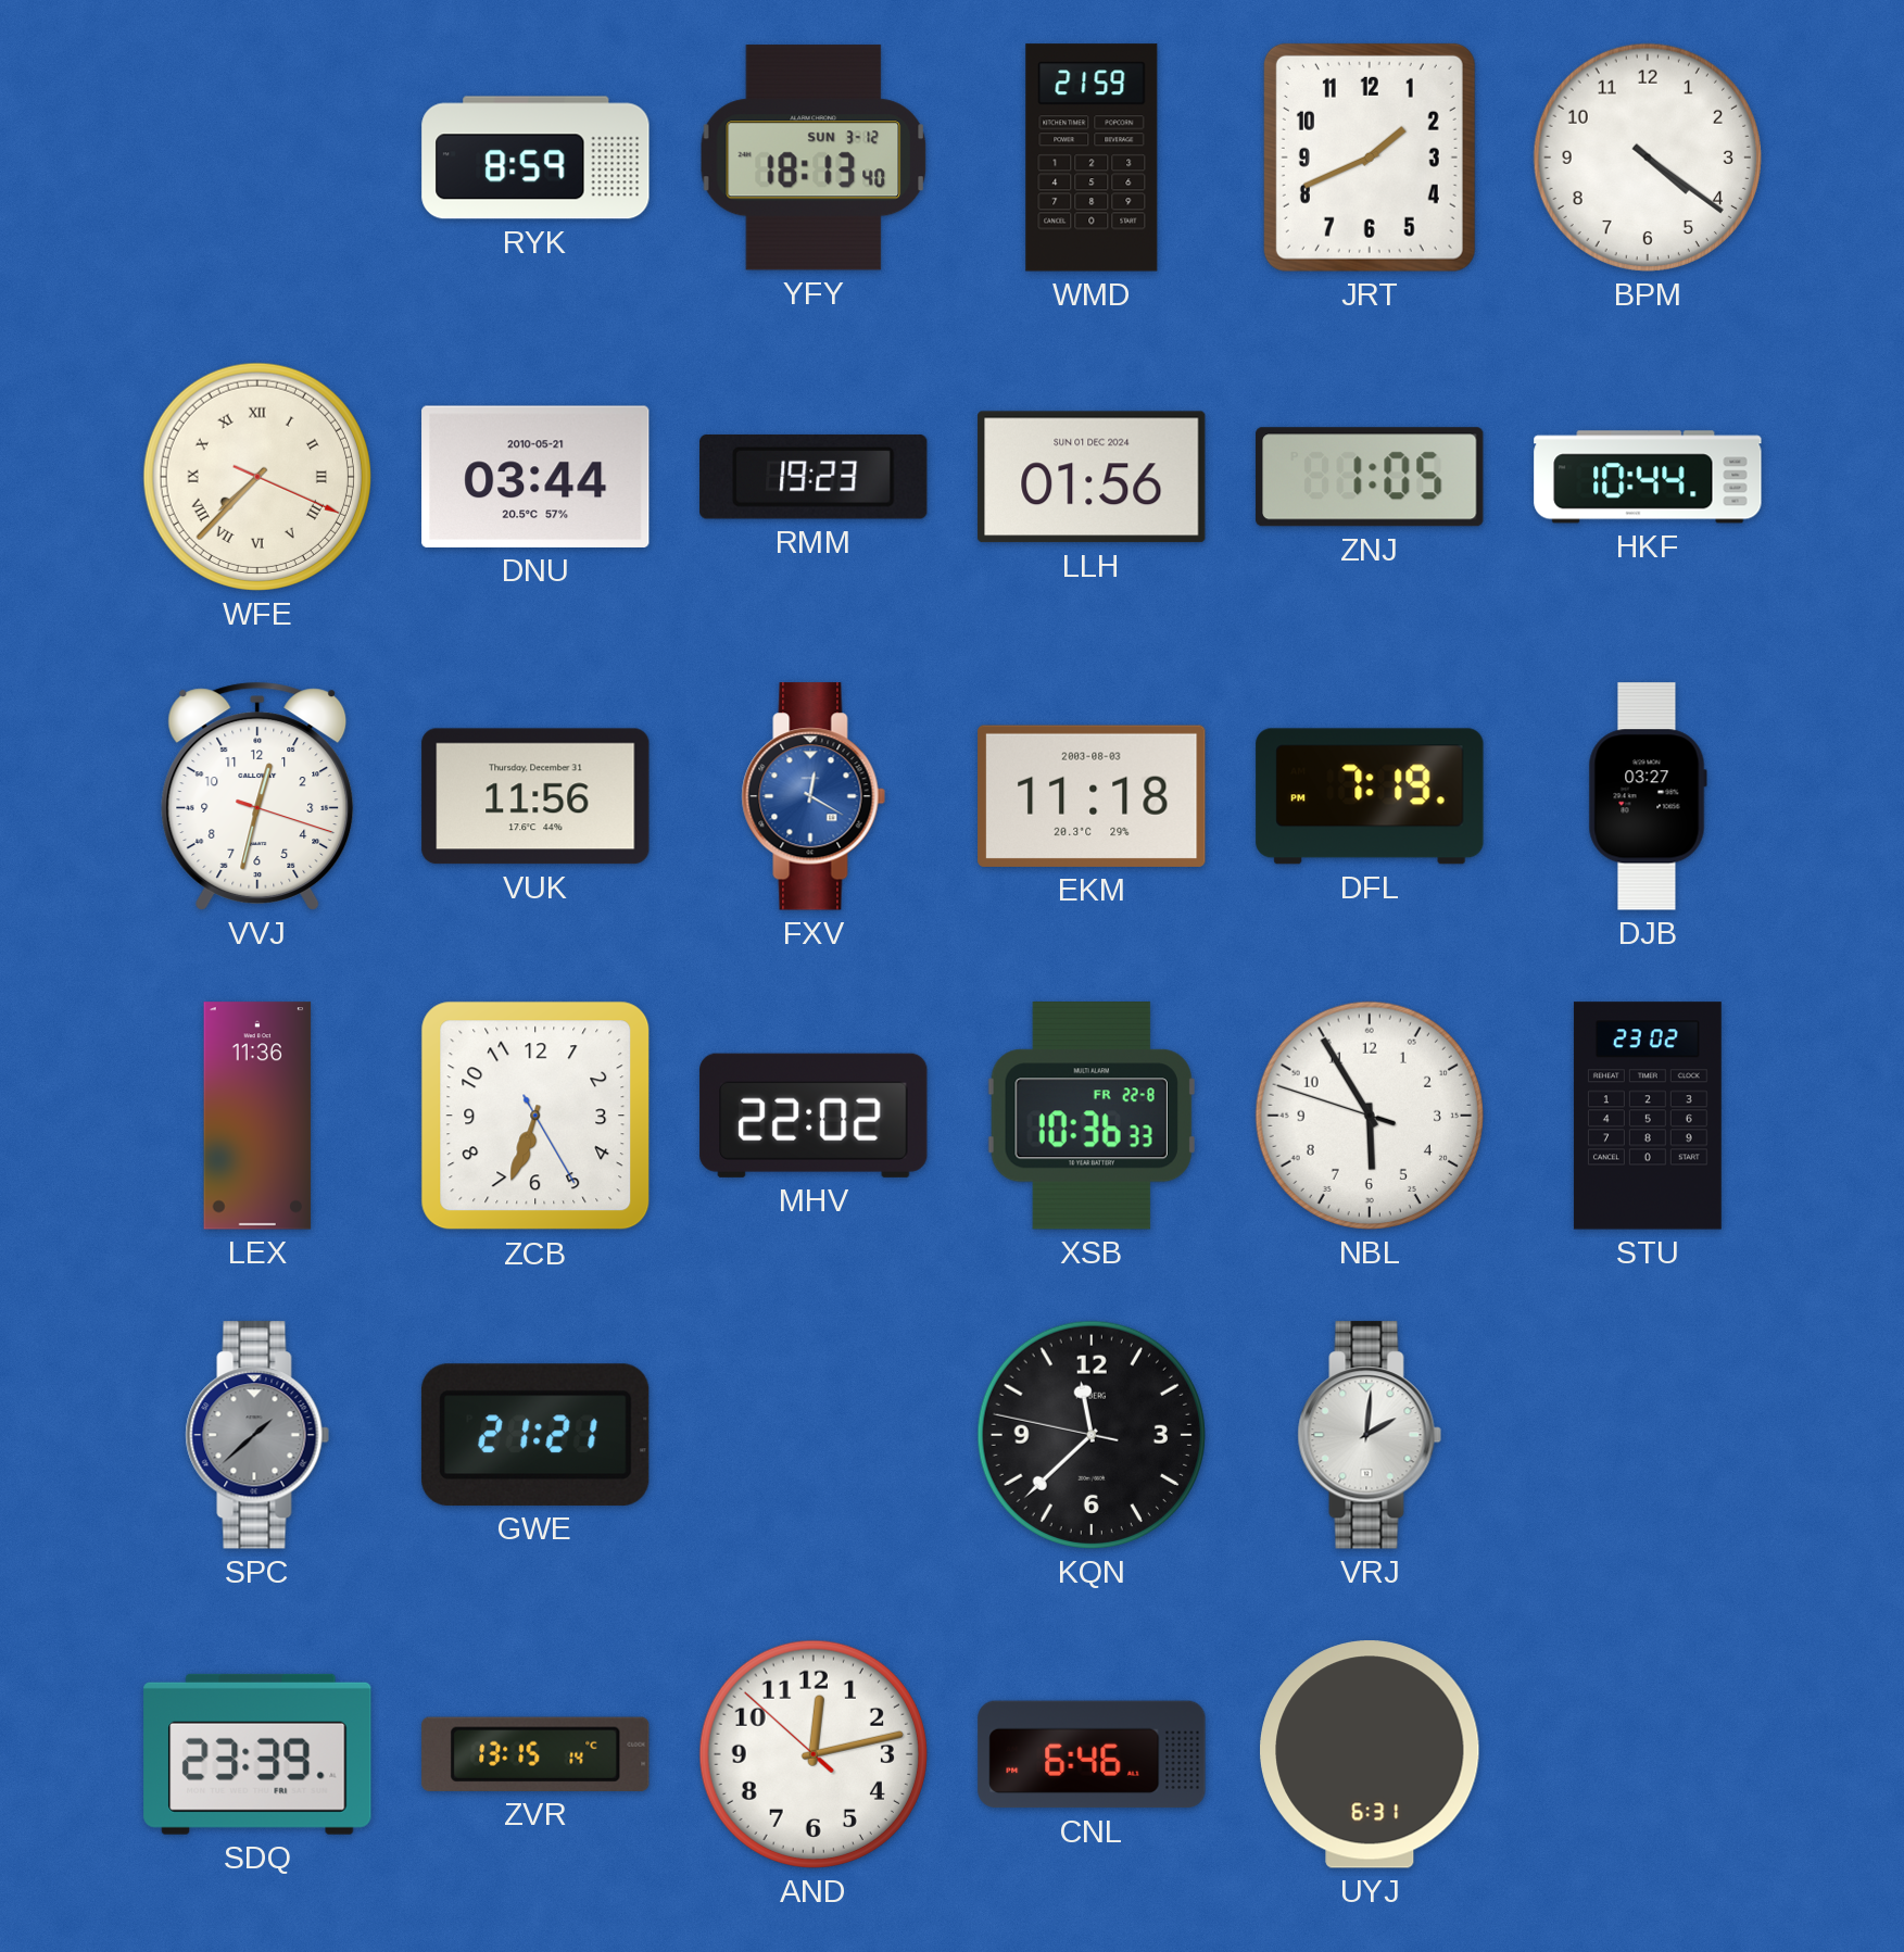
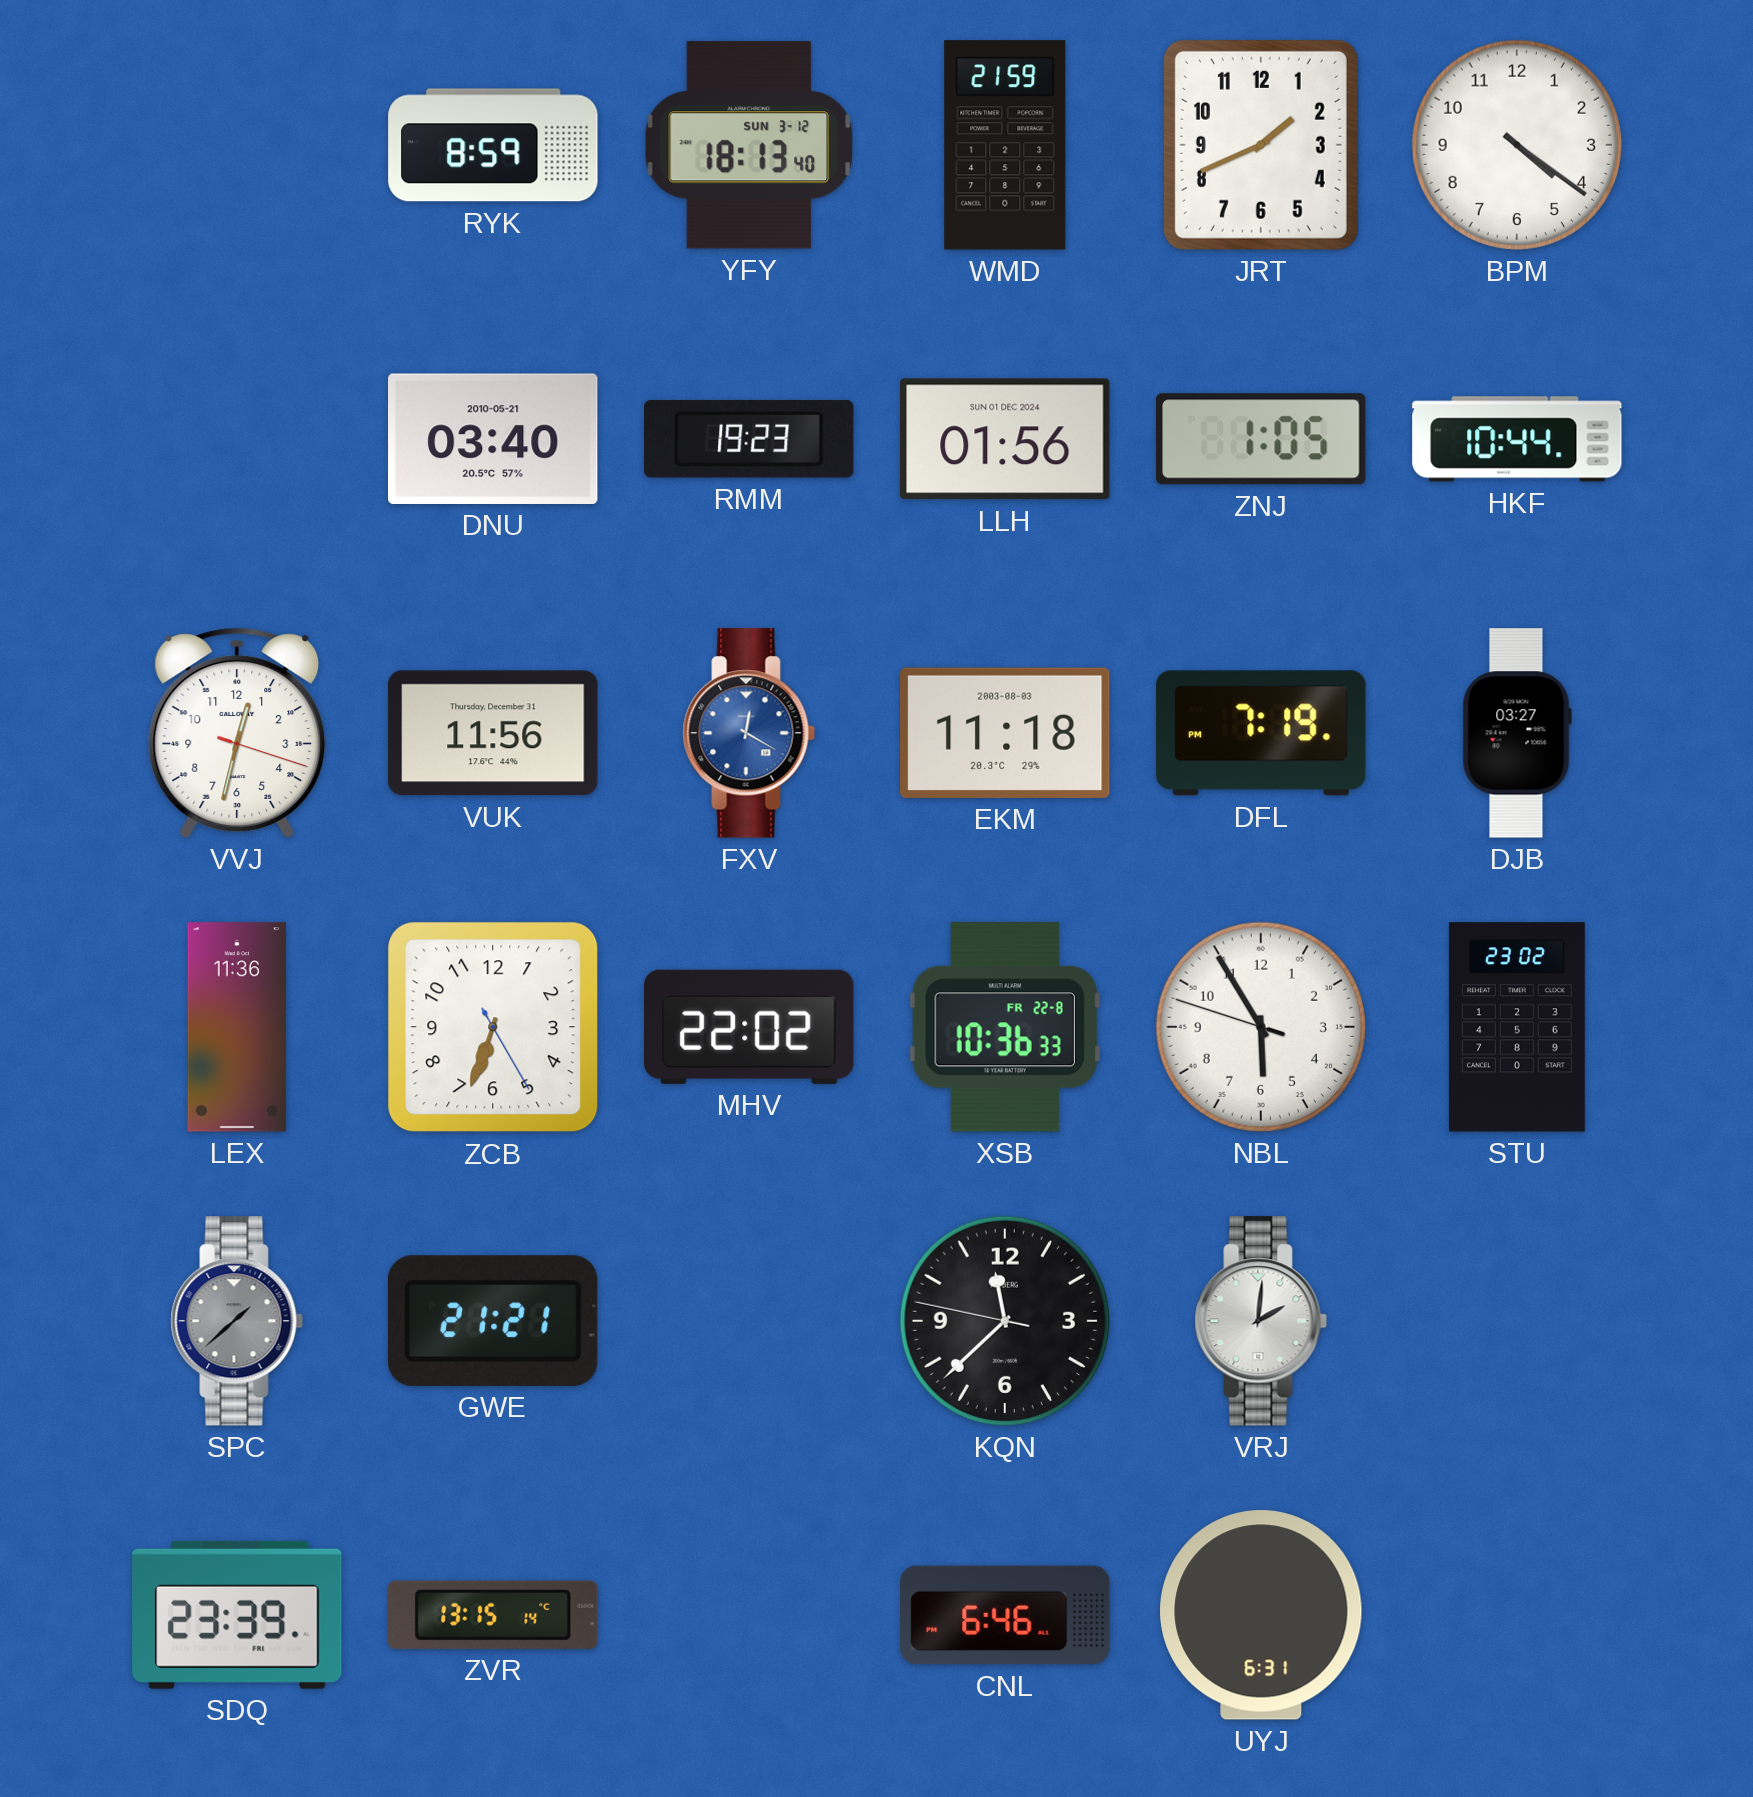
WFE: 7:37 -> none (257, 477)
DNU: 03:44 -> 03:40 (493, 439)
AND: 12:12 -> none (814, 1754)
